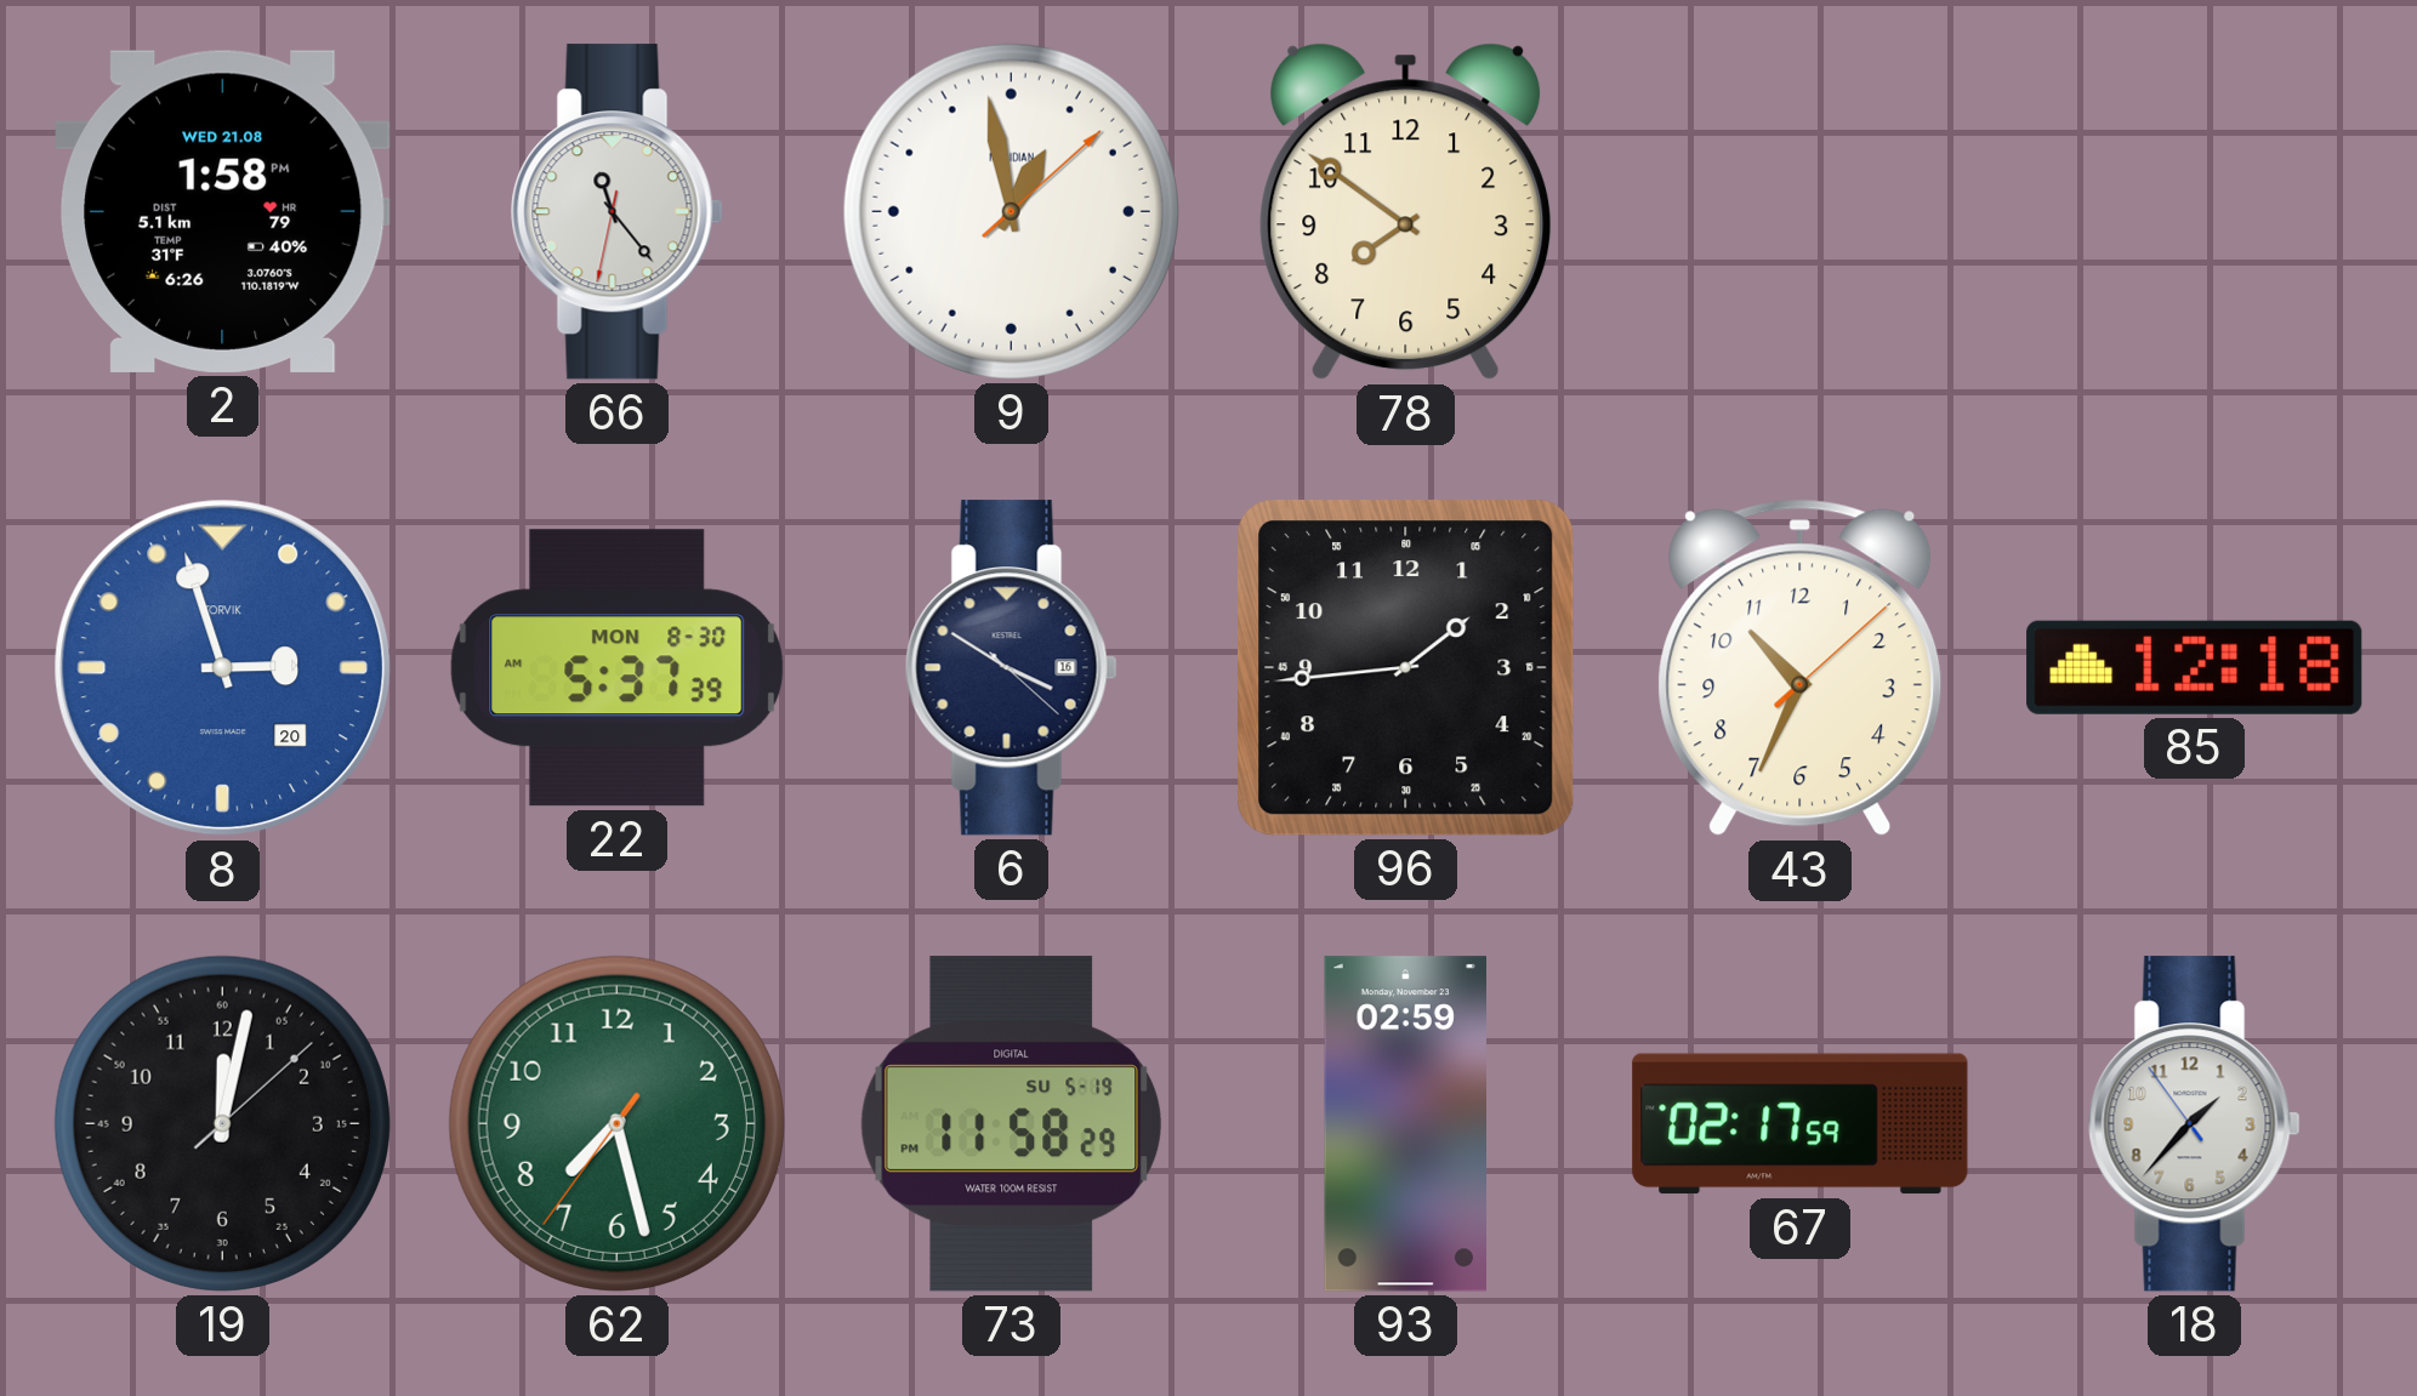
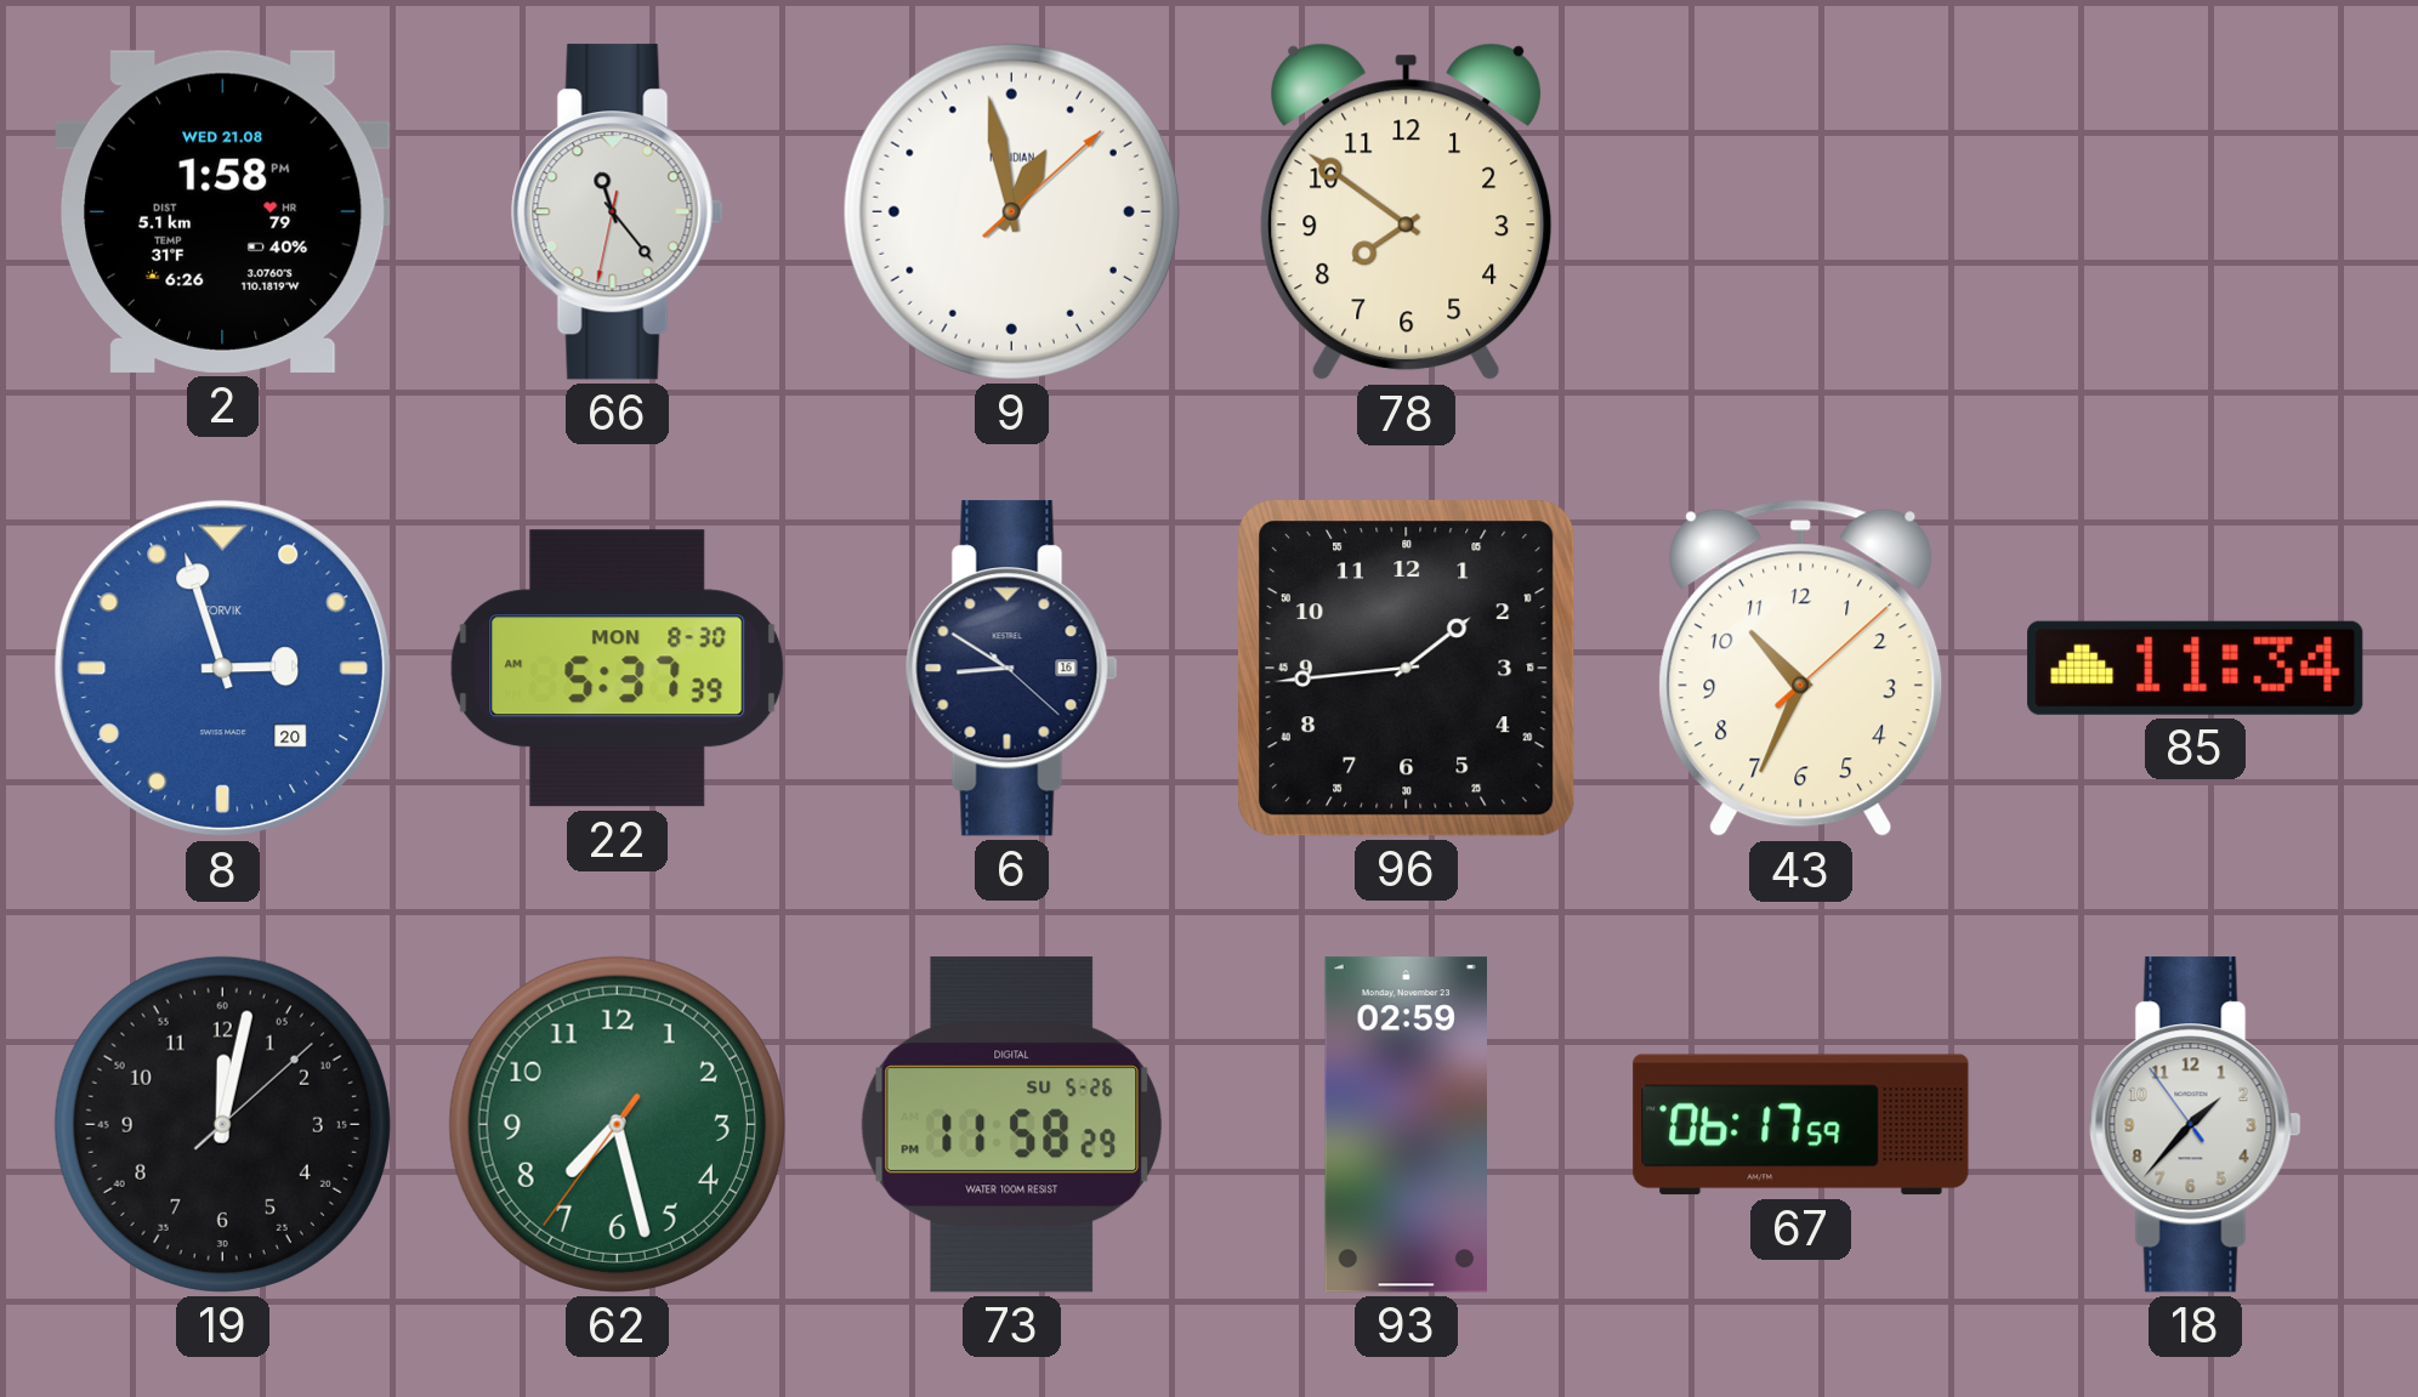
6: 3:50 -> 8:50 (1011, 669)
85: 12:18 -> 11:34 (2196, 668)
73 date: SU 5-19 -> SU 5-26 (1011, 1125)
67: 02:17 -> 06:17 (1801, 1125)
